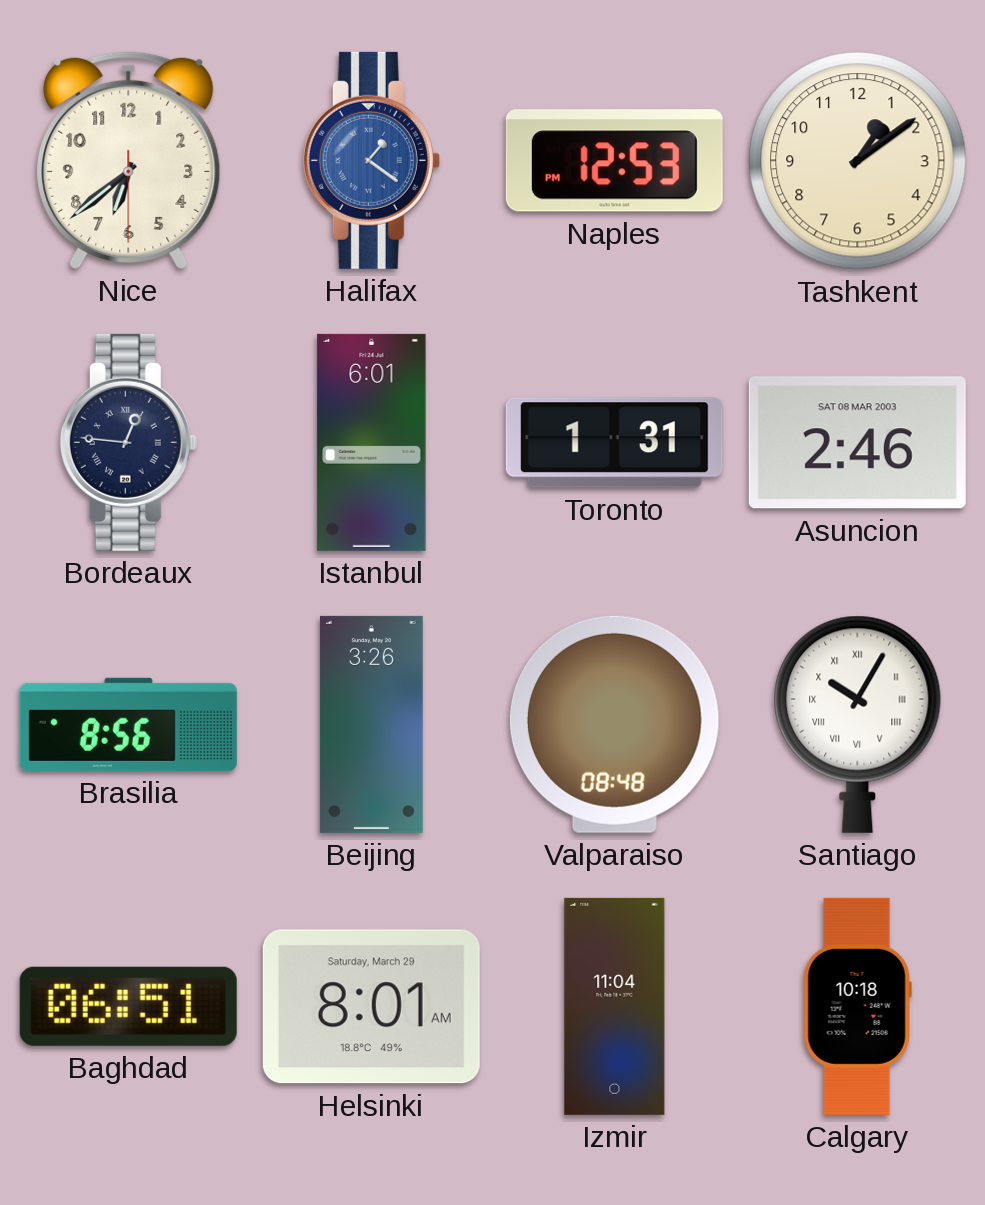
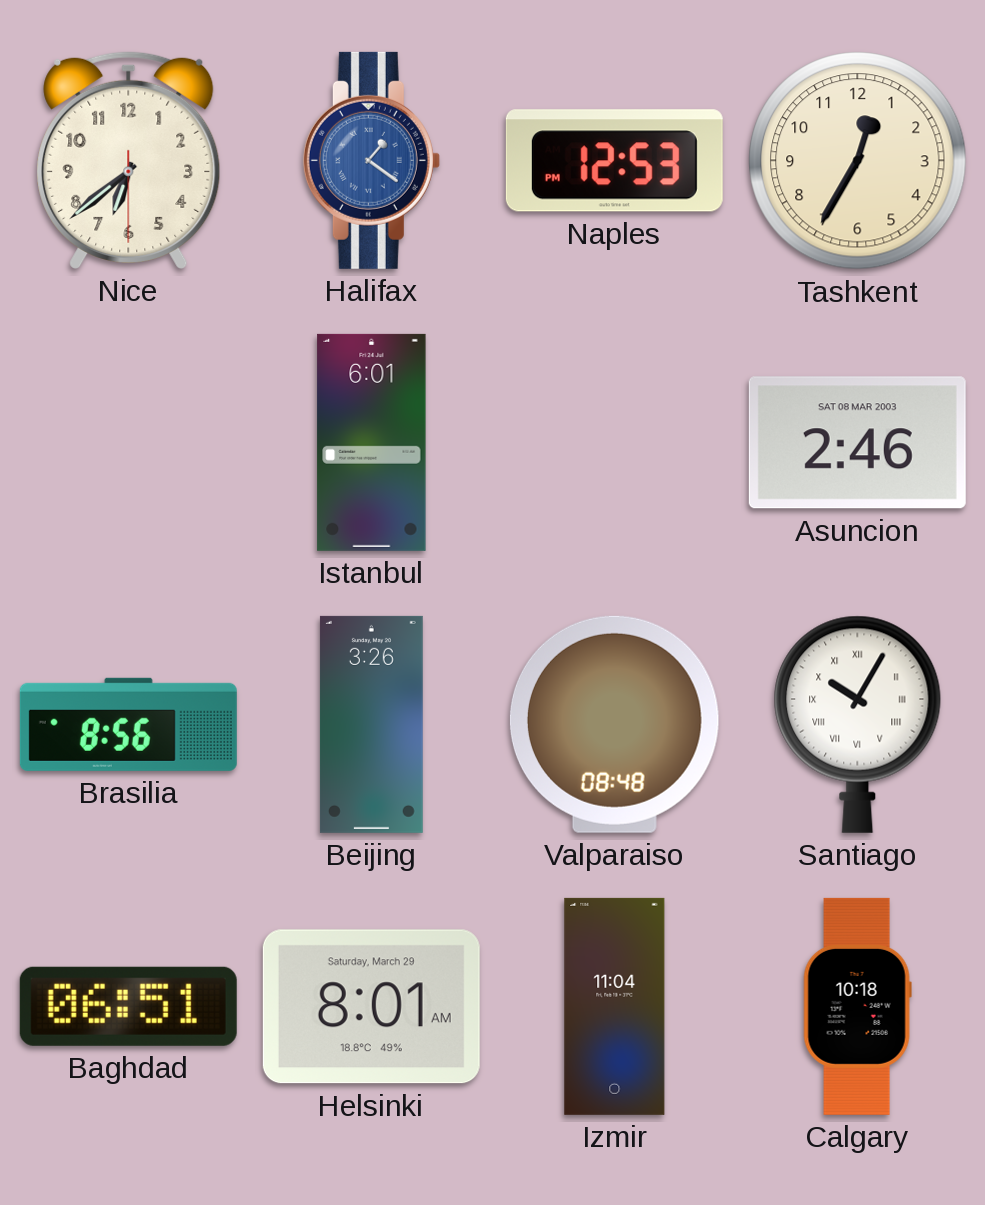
Tashkent: 1:09 -> 12:35 (858, 161)
Bordeaux: 12:46 -> none (128, 442)
Toronto: 1:31 -> none (614, 443)
